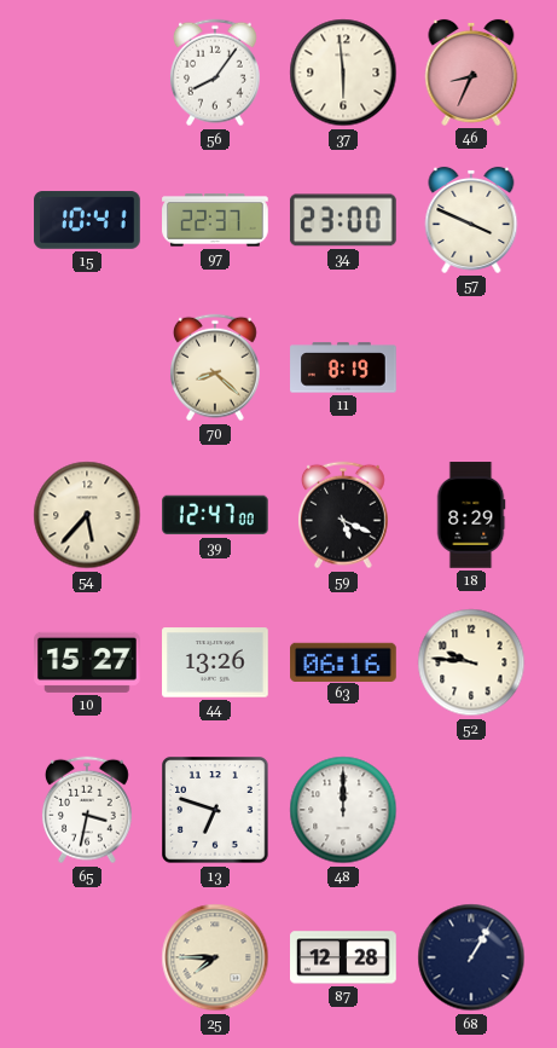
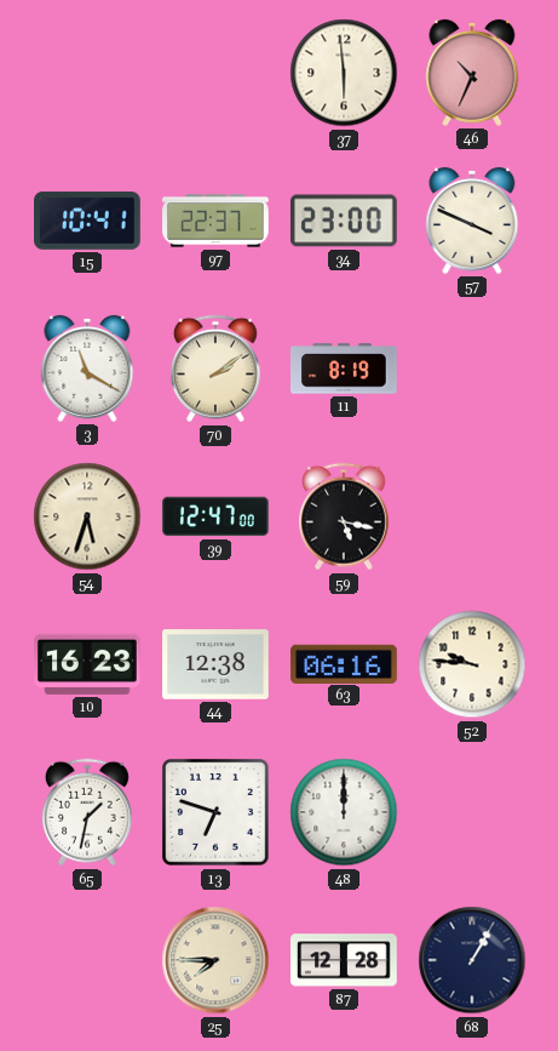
56: 8:06 -> none (215, 73)
46: 8:34 -> 10:34 (472, 73)
3: none -> 11:20 (87, 369)
70: 8:22 -> 2:09 (215, 369)
54: 5:37 -> 5:33 (87, 516)
59: 5:19 -> 5:17 (344, 516)
18: 8:29 -> none (471, 515)
10: 15:27 -> 16:23 (88, 664)
44: 13:26 -> 12:38 (215, 664)
65: 3:32 -> 1:32 (87, 812)
